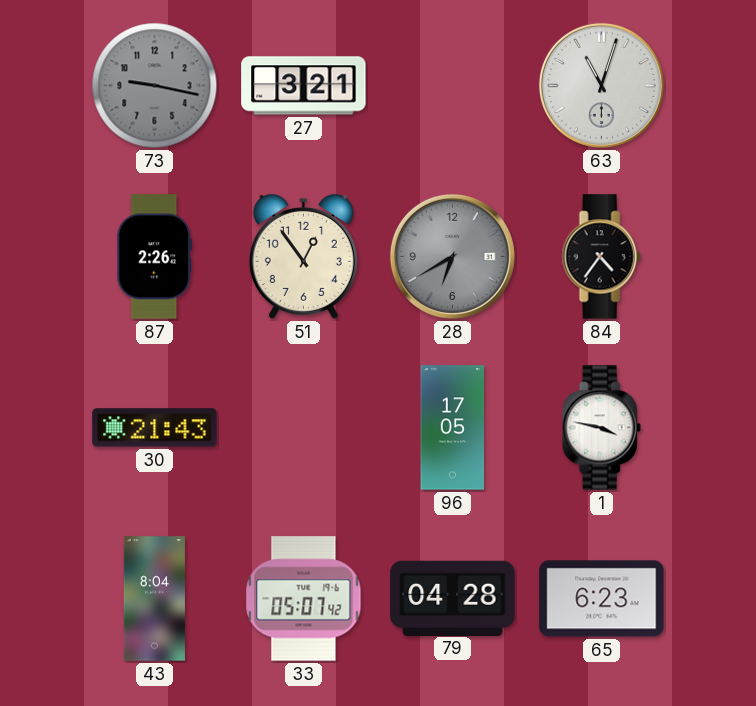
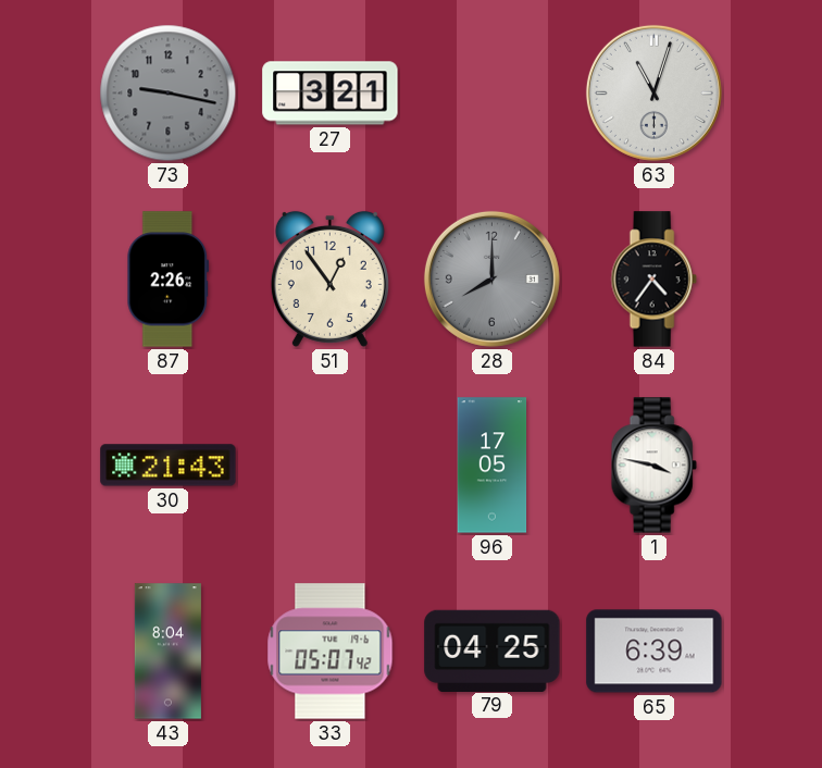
28: 6:40 -> 8:00 (491, 278)
79: 04:28 -> 04:25 (493, 651)
65: 6:23 -> 6:39 (655, 652)
